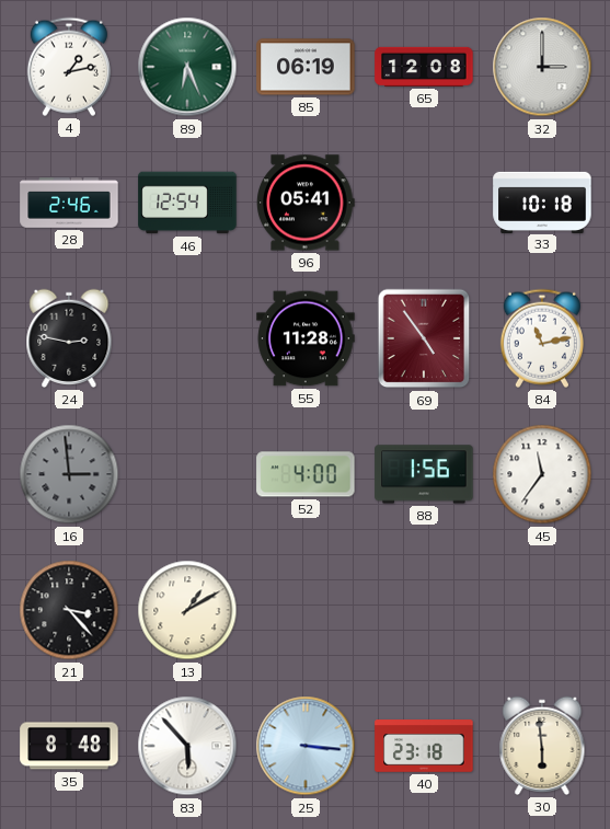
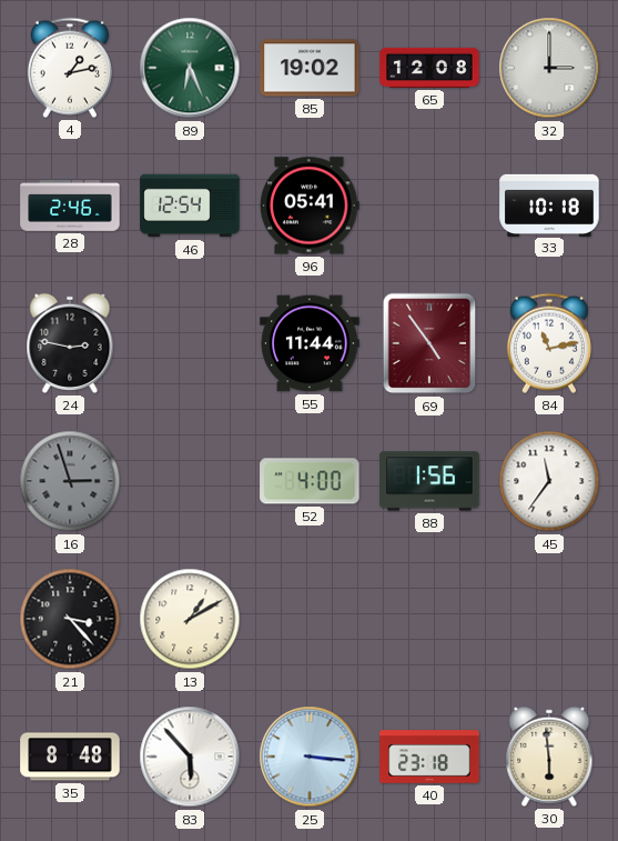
85: 06:19 -> 19:02 (310, 68)
55: 11:28 -> 11:44 (310, 343)
16: 2:59 -> 2:57 (70, 481)
